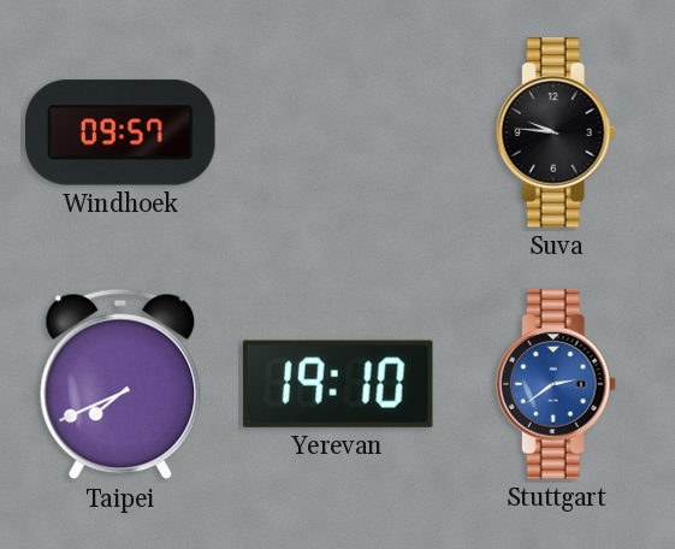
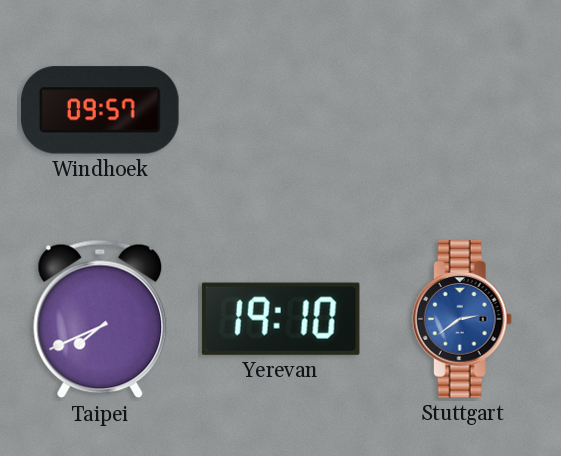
Suva: 9:46 -> none (556, 132)
